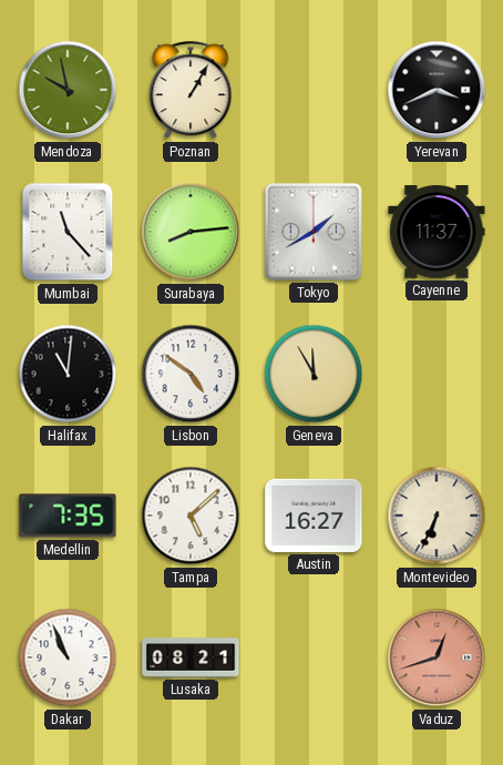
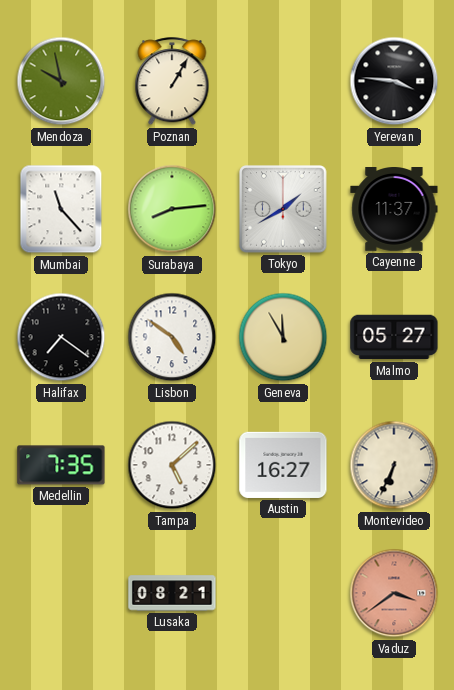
Yerevan: 3:41 -> 3:46 (394, 81)
Halifax: 11:01 -> 7:21 (61, 337)
Malmo: none -> 05:27 (394, 337)
Dakar: 10:56 -> none (68, 657)
Vaduz: 12:42 -> 3:39 (394, 593)
